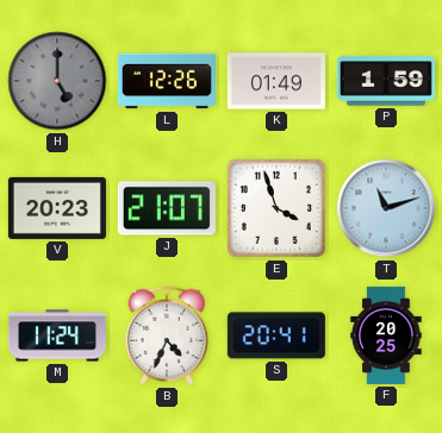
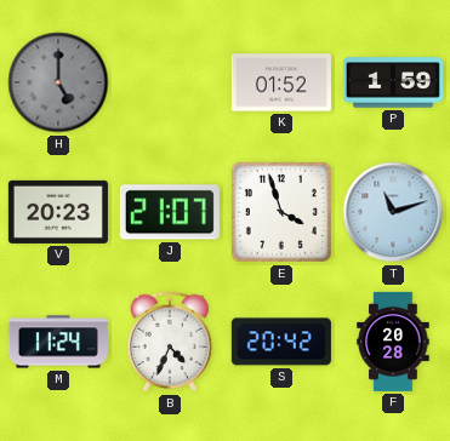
L: 12:26 -> none (167, 81)
K: 01:49 -> 01:52 (281, 82)
S: 20:41 -> 20:42 (281, 342)
F: 20:25 -> 20:28 (393, 342)
